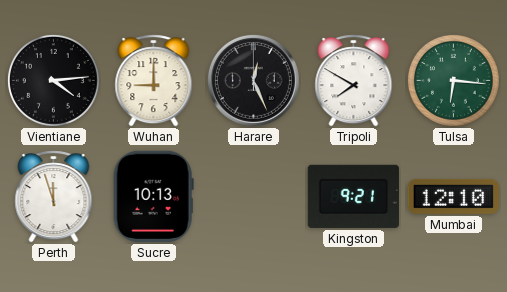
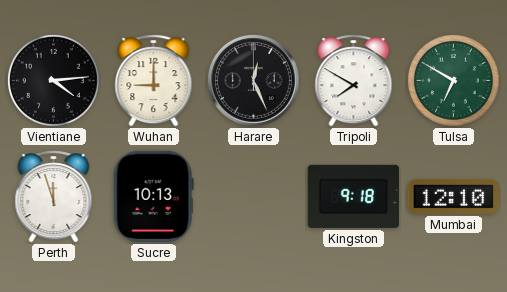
Tulsa: 6:16 -> 6:50 (453, 80)
Kingston: 9:21 -> 9:18 (353, 196)
